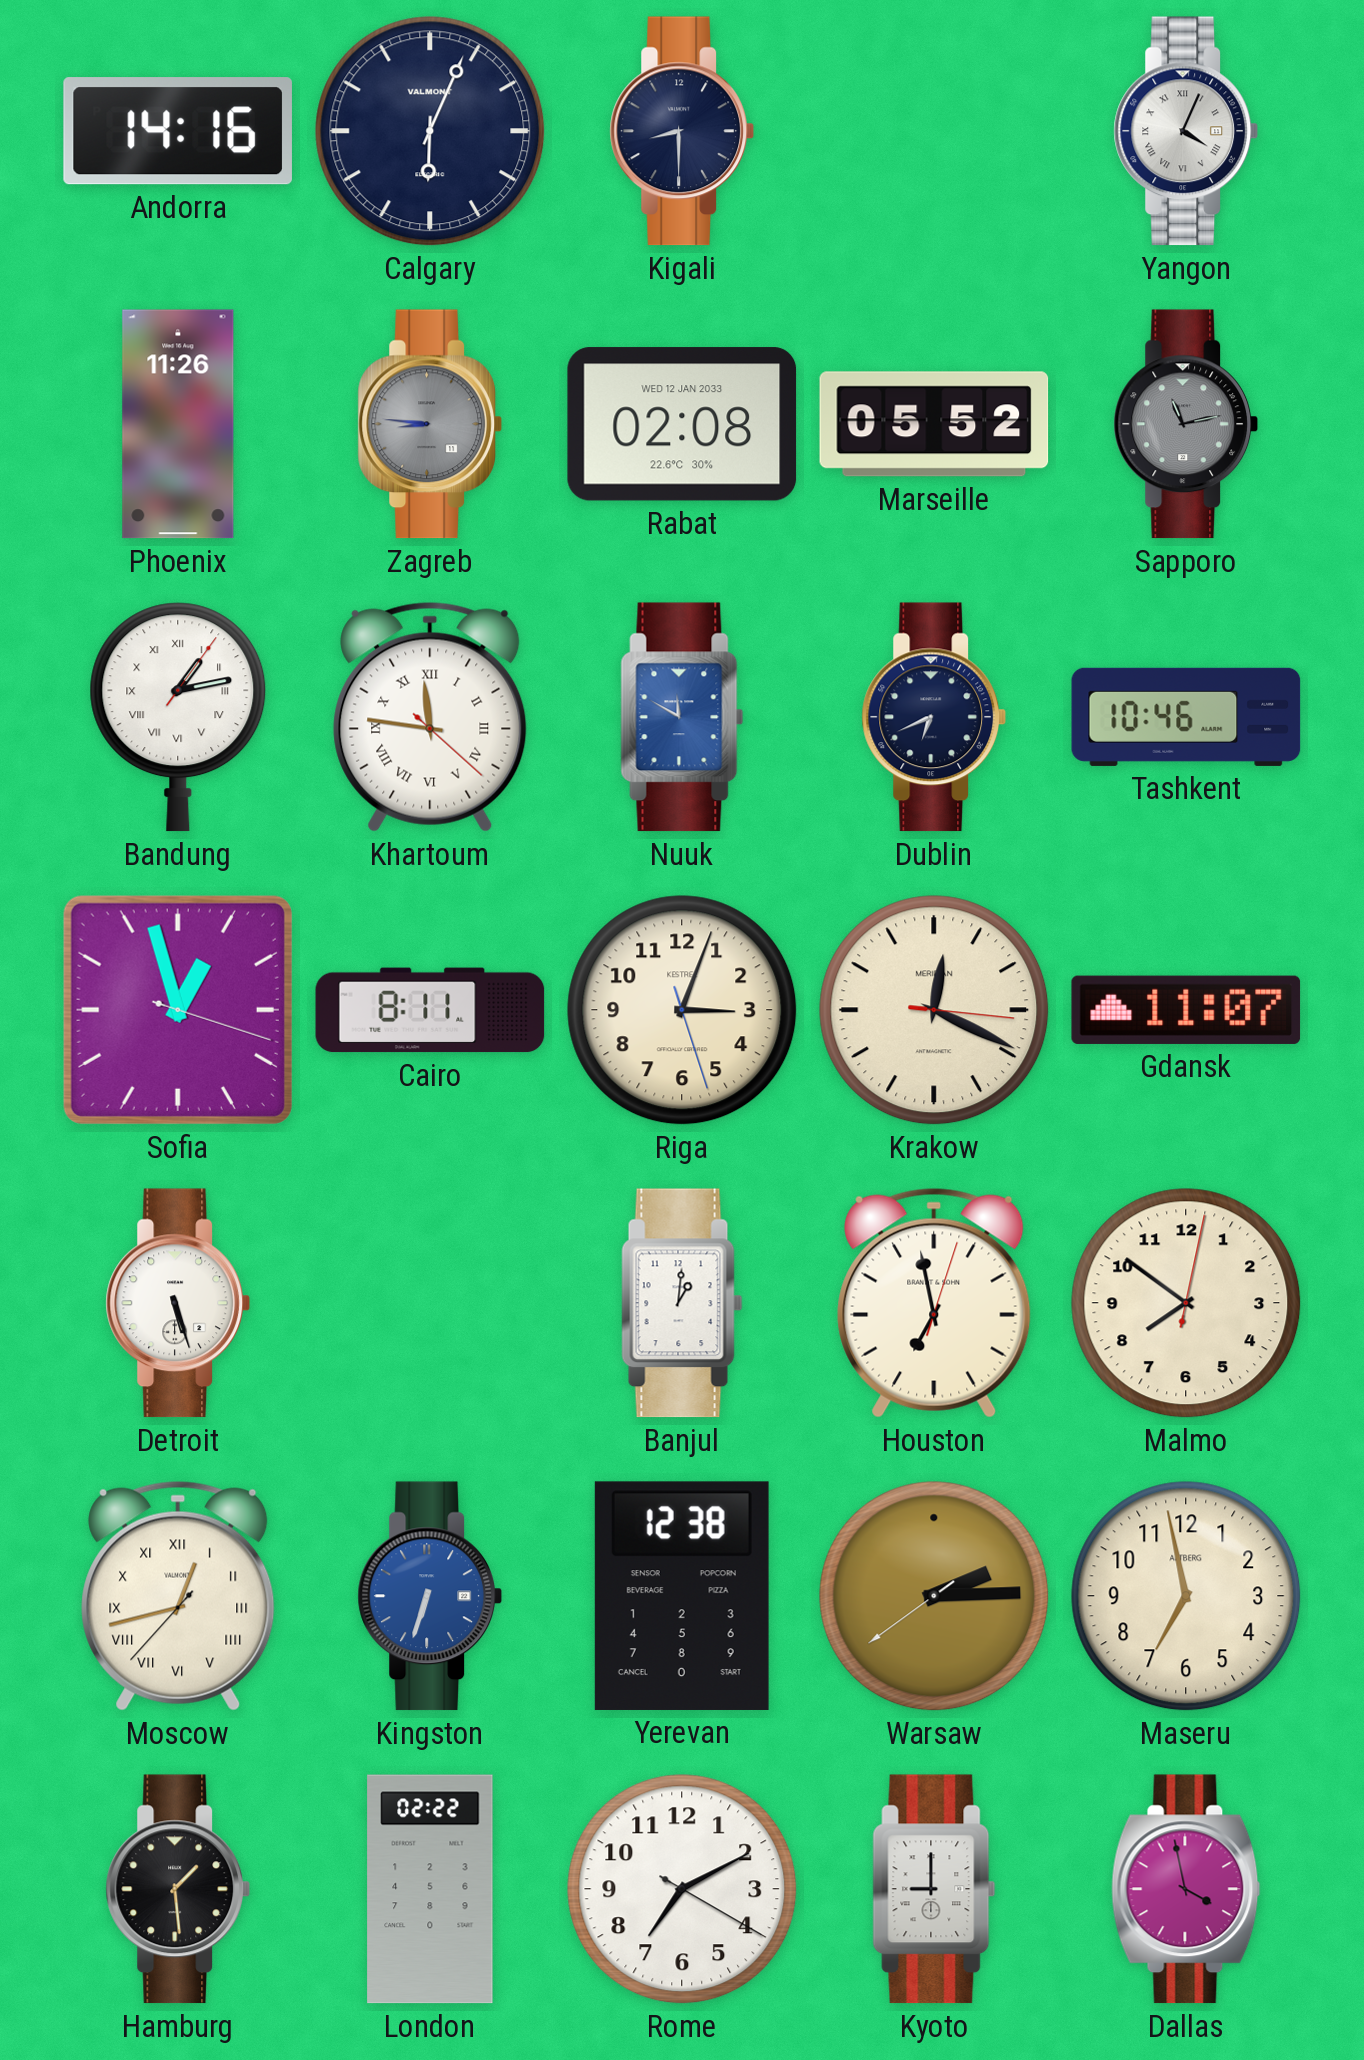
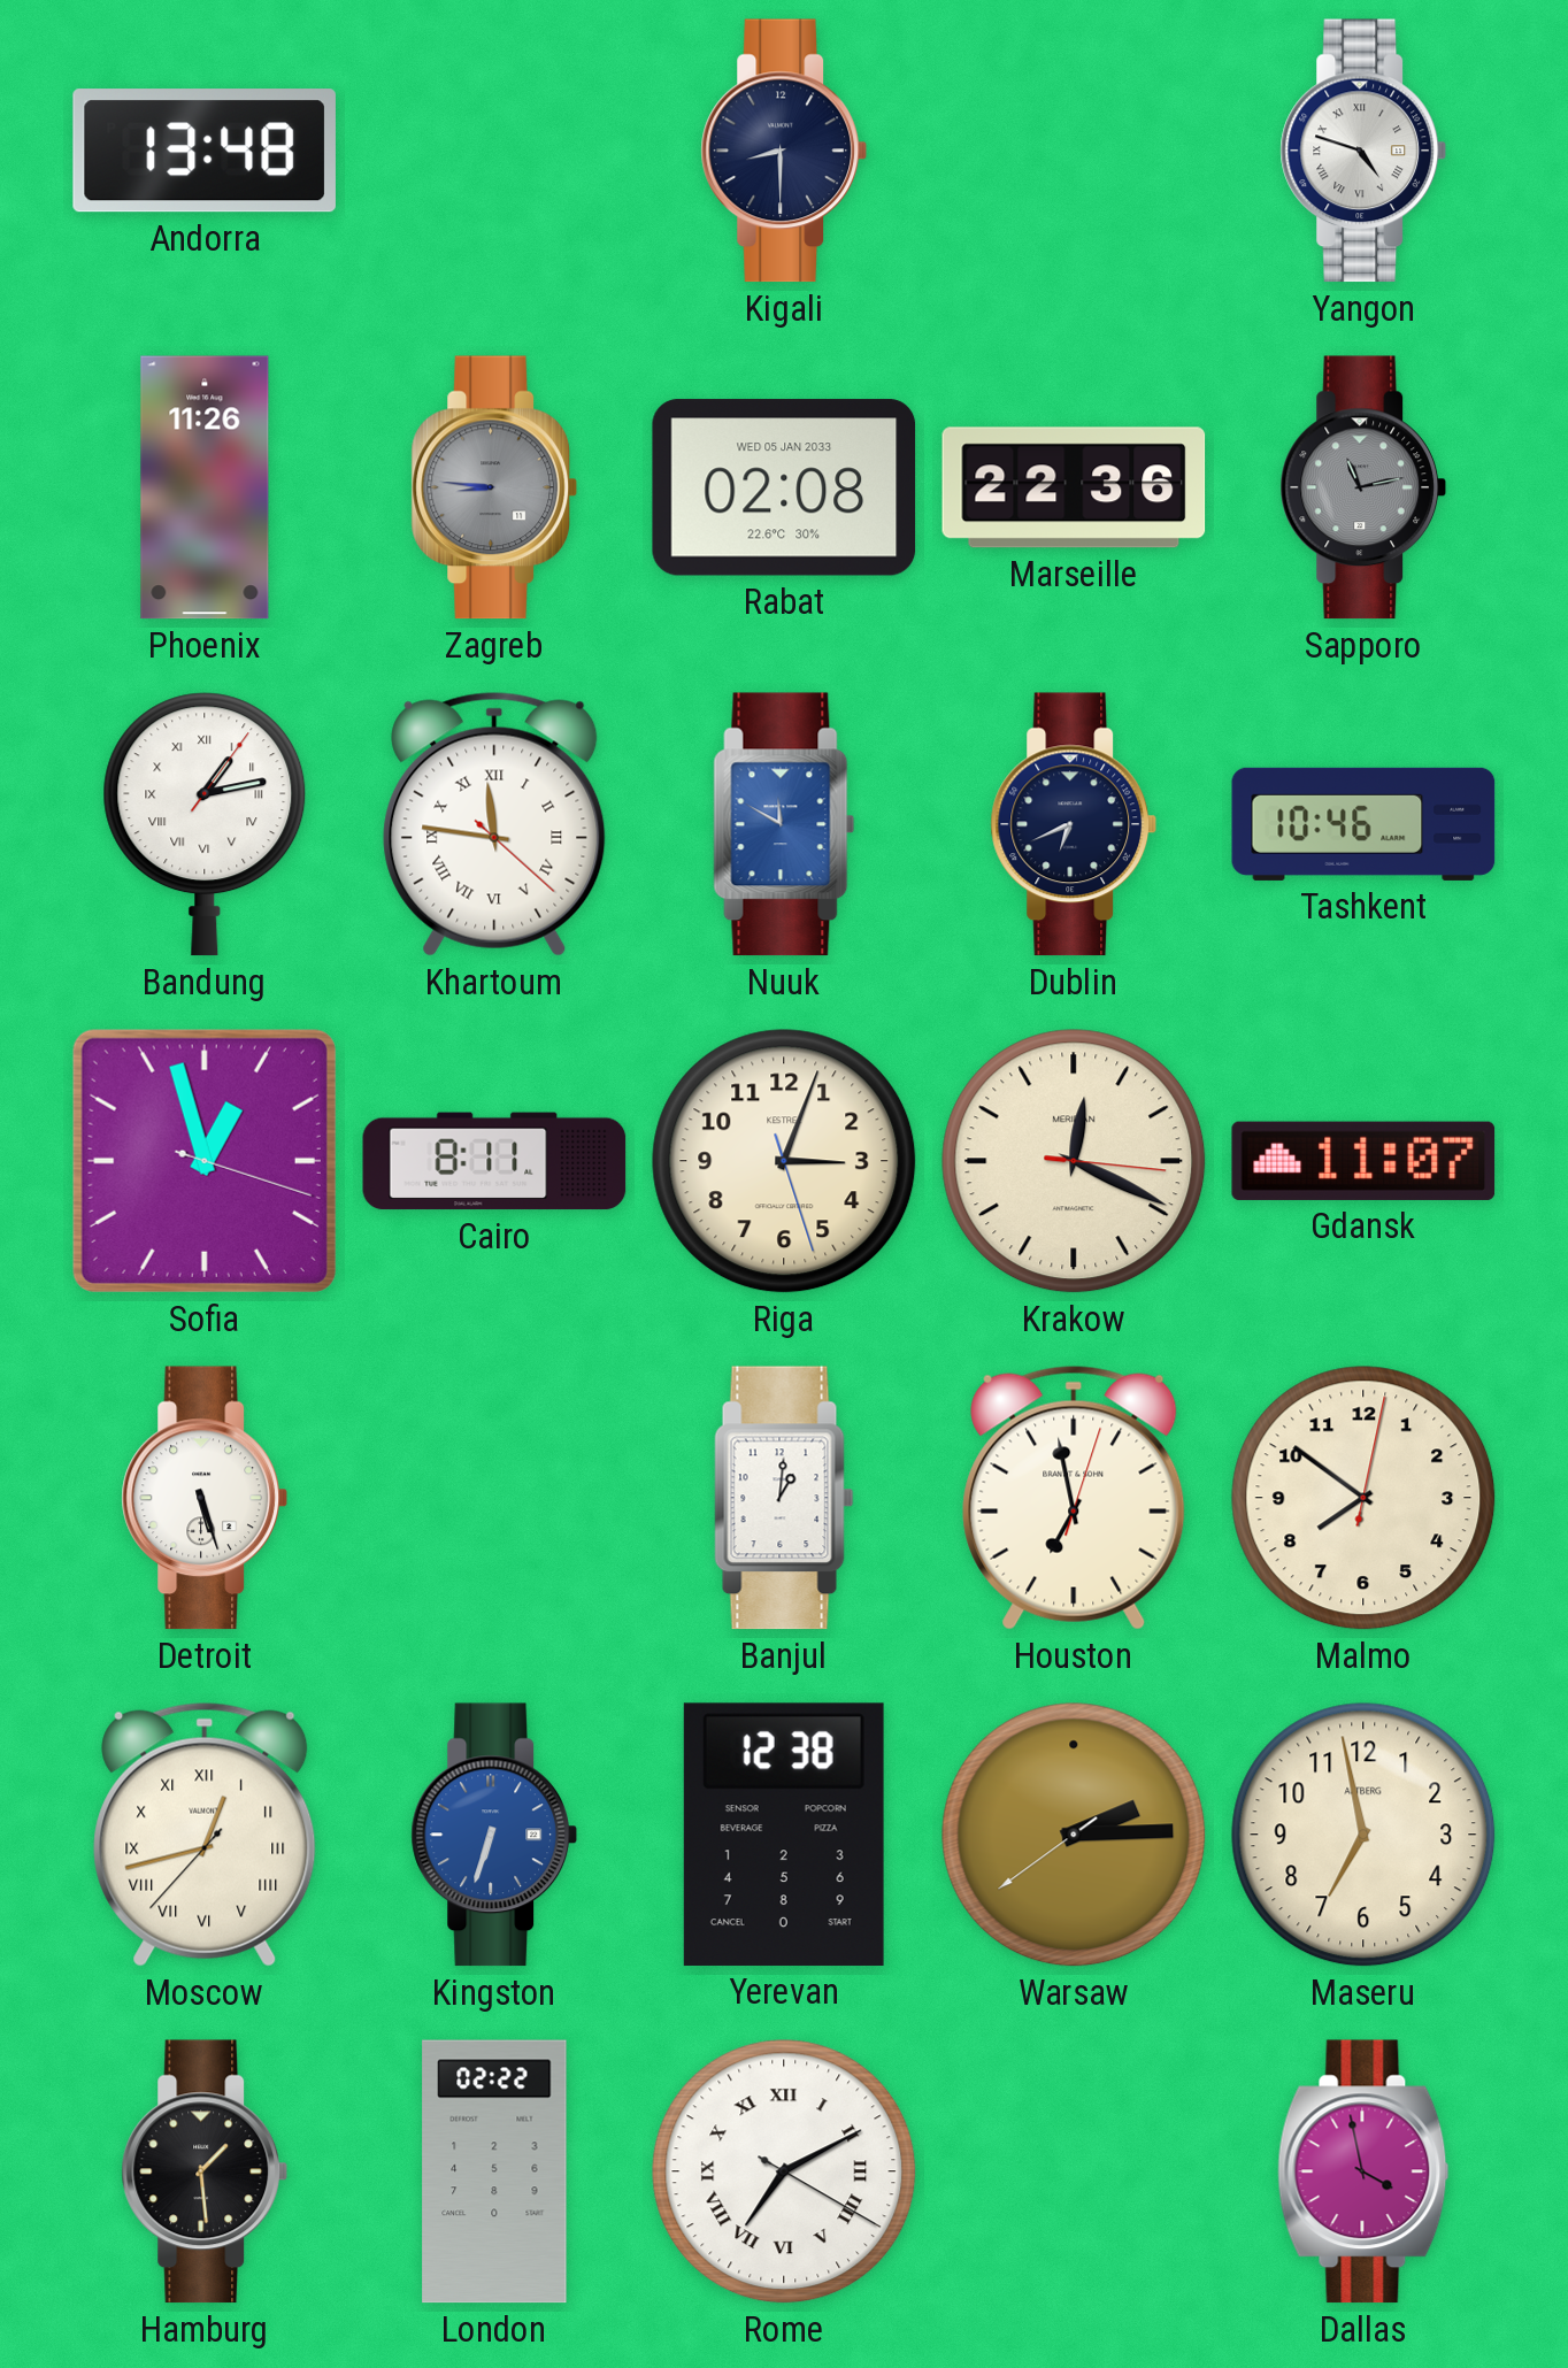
Andorra: 14:16 -> 13:48 (205, 151)
Calgary: 6:04 -> none (430, 131)
Yangon: 4:04 -> 4:48 (1363, 151)
Rabat date: WED 12 JAN 2033 -> WED 05 JAN 2033 (784, 487)
Marseille: 05:52 -> 22:36 (1074, 487)
Rome numerals: Arabic -> Roman (784, 2171)
Kyoto: 9:00 -> none (934, 1889)
